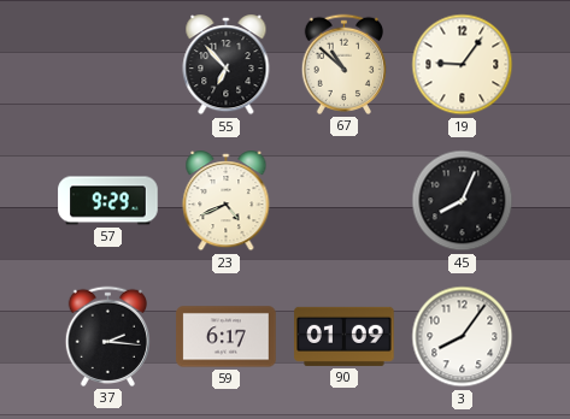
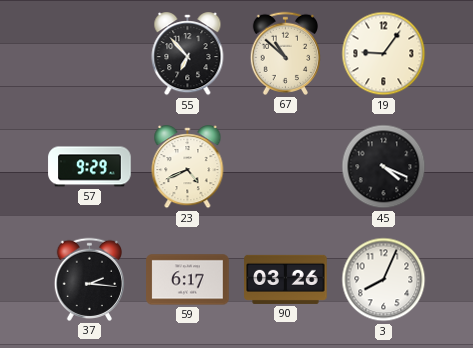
45: 8:04 -> 4:19 (384, 167)
90: 01:09 -> 03:26 (286, 279)
3: 8:06 -> 8:04 (384, 280)
